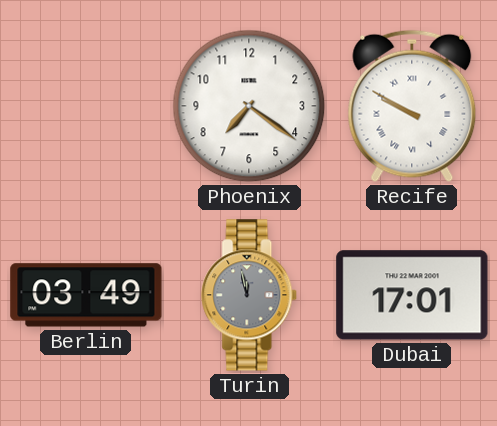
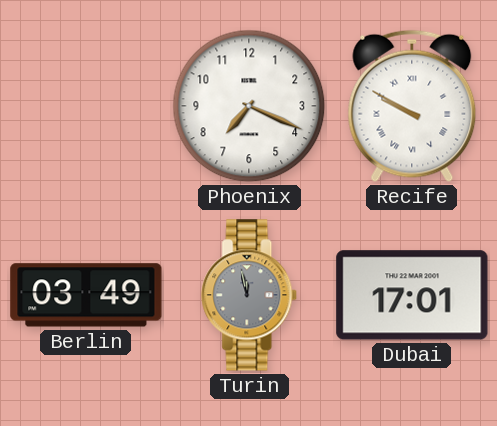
Phoenix: 7:21 -> 7:19 (249, 106)
